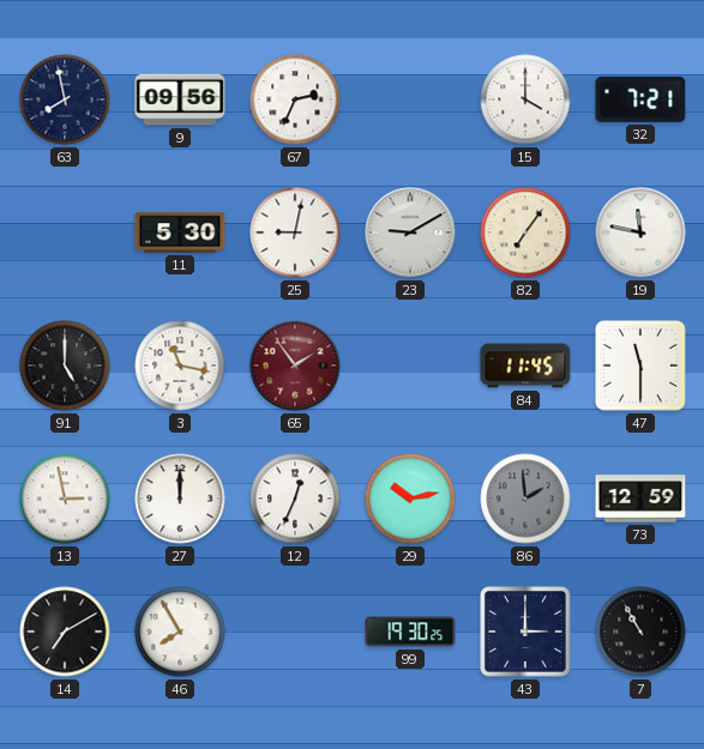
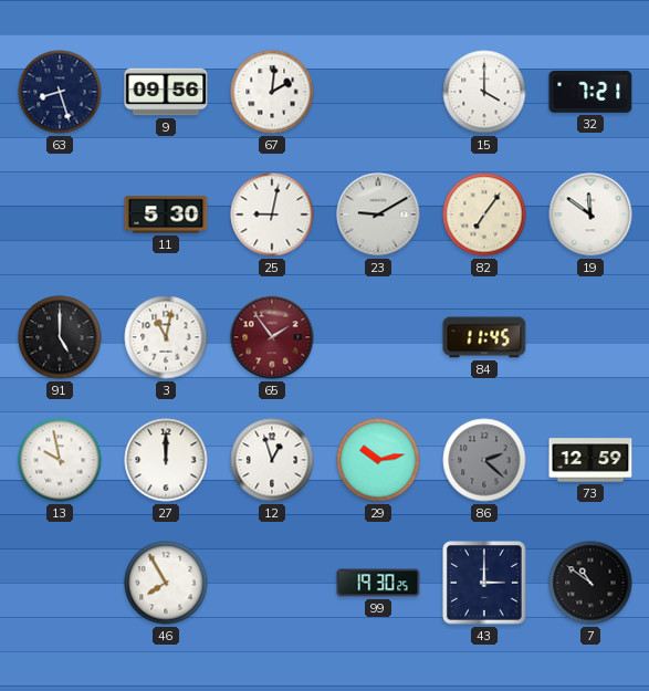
63: 7:58 -> 8:27 (60, 92)
67: 2:34 -> 2:01 (272, 92)
19: 11:47 -> 11:51 (590, 214)
3: 11:17 -> 11:02 (166, 337)
47: 11:30 -> none (642, 367)
13: 2:58 -> 9:58 (60, 460)
12: 12:34 -> 12:57 (272, 460)
86: 1:59 -> 2:22 (484, 460)
14: 7:10 -> none (65, 632)
7: 10:55 -> 10:51 (590, 583)
